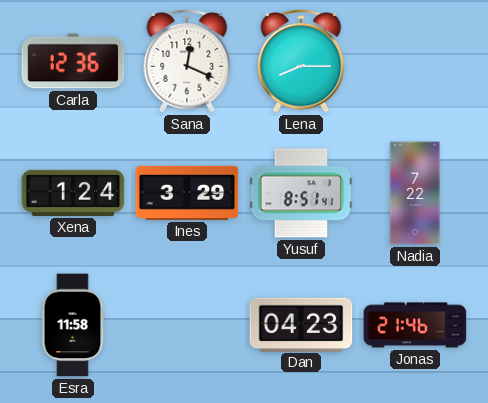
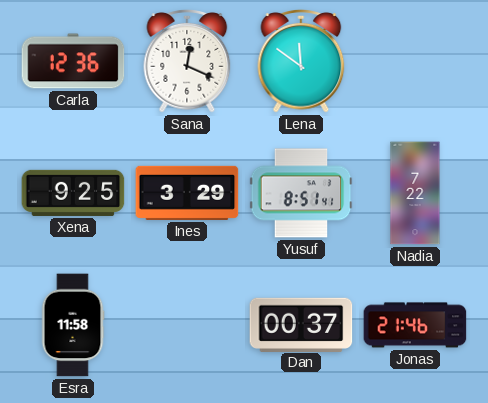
Lena: 8:15 -> 11:51 (301, 62)
Xena: 1:24 -> 9:25 (73, 193)
Dan: 04:23 -> 00:37 (301, 324)
